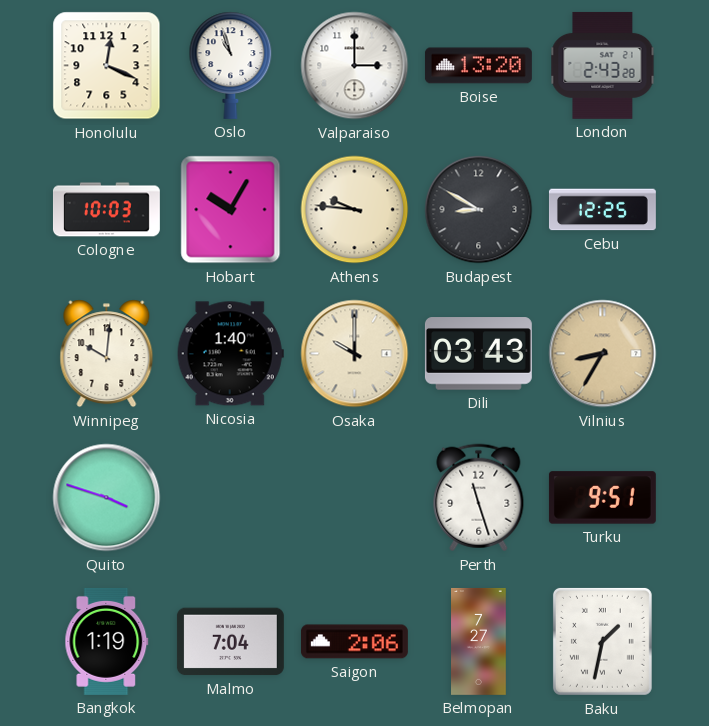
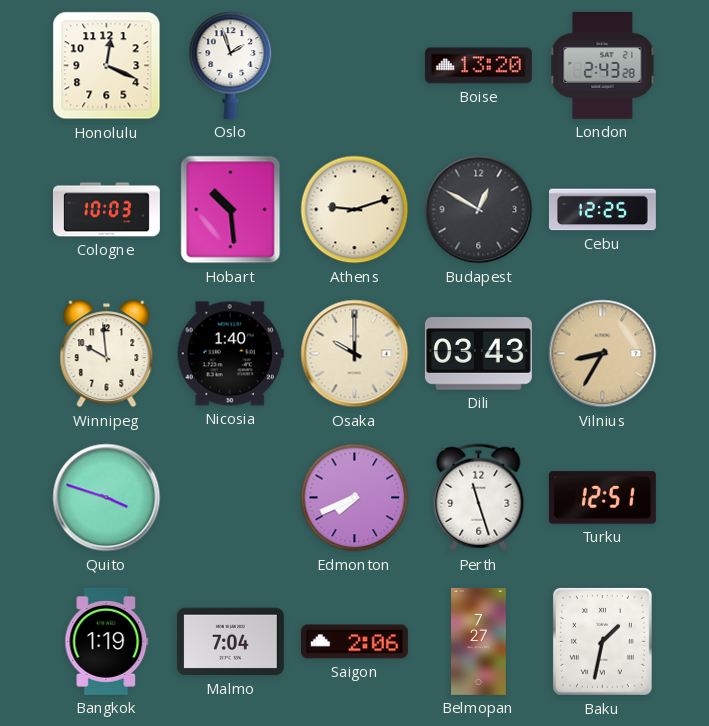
Oslo: 10:57 -> 1:57 (231, 65)
Valparaiso: 3:00 -> none (355, 66)
Hobart: 10:05 -> 10:29 (231, 210)
Athens: 9:46 -> 9:12 (355, 210)
Budapest: 8:50 -> 12:50 (479, 210)
Winnipeg: 10:01 -> 9:59 (107, 354)
Edmonton: none -> 7:41 (355, 498)
Turku: 9:51 -> 12:51 (602, 498)
